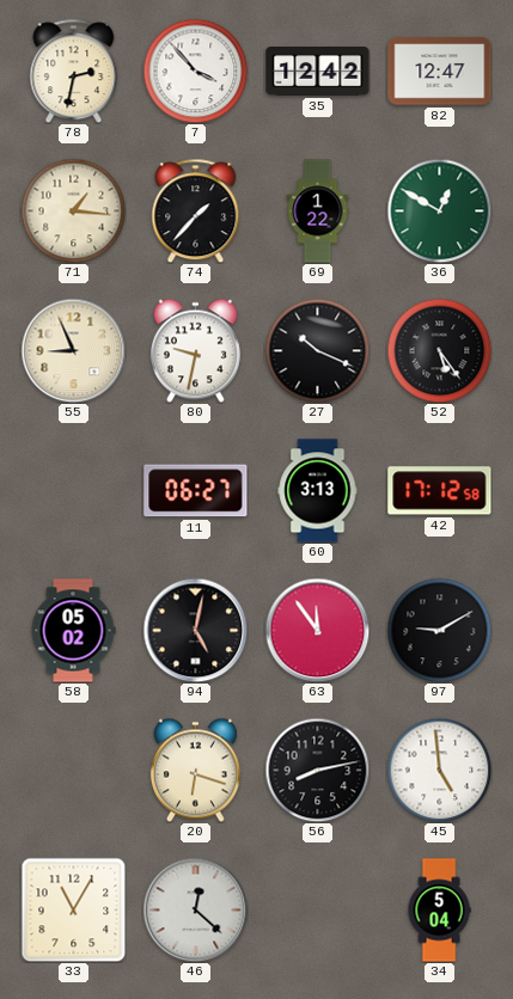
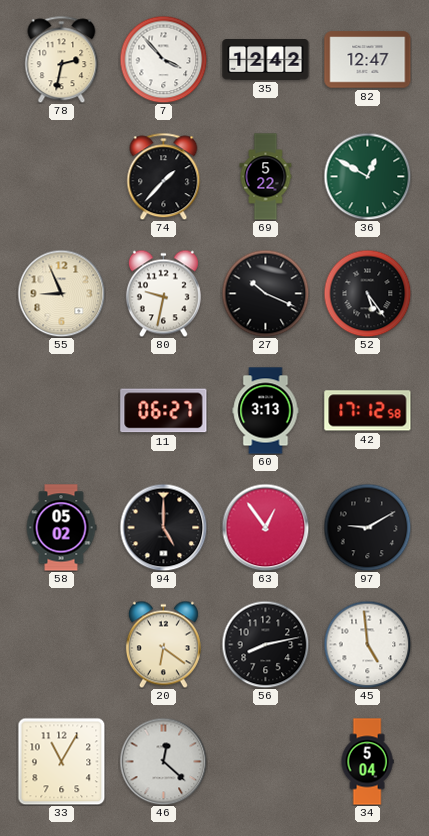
71: 1:16 -> none (73, 210)
69: 1:22 -> 5:22 (266, 177)
94: 5:02 -> 5:00 (163, 527)
63: 11:54 -> 12:54 (265, 527)
20: 6:18 -> 6:21 (163, 644)
